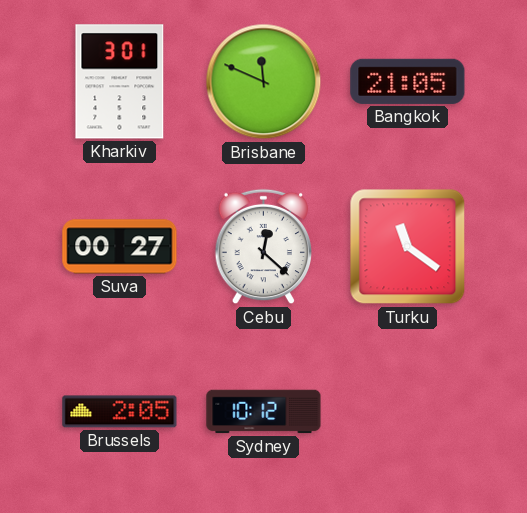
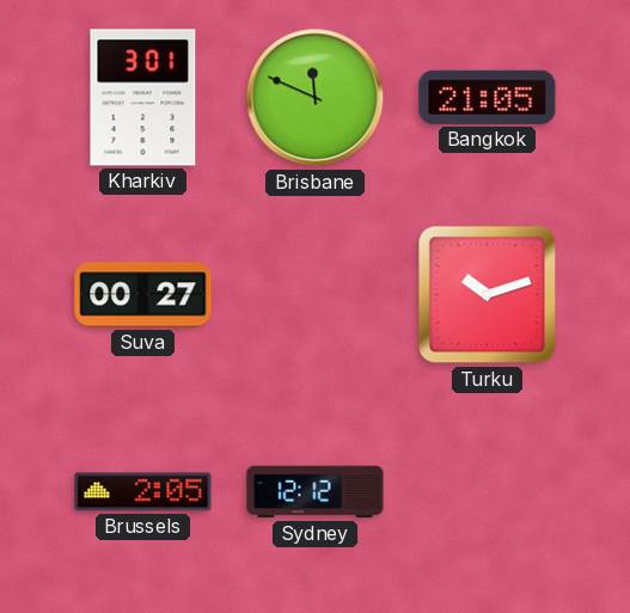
Cebu: 12:22 -> none (263, 247)
Turku: 11:21 -> 10:12 (488, 295)
Sydney: 10:12 -> 12:12 (316, 492)
